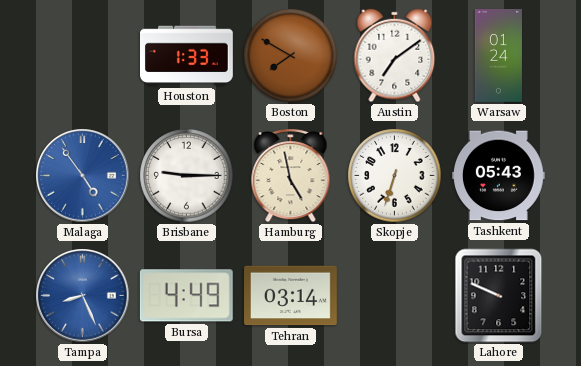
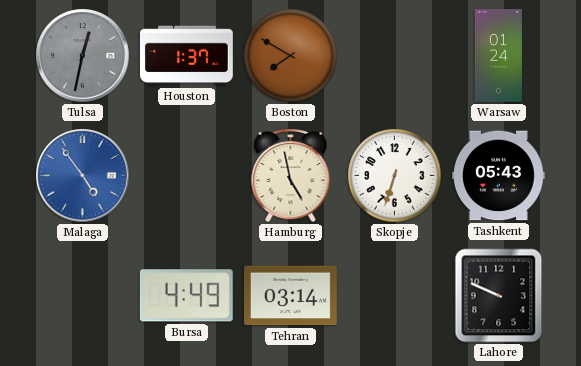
Tulsa: none -> 12:32 (83, 56)
Houston: 1:33 -> 1:37 (187, 56)
Austin: 7:09 -> none (395, 56)
Brisbane: 9:15 -> none (187, 176)
Tampa: 8:26 -> none (83, 296)
